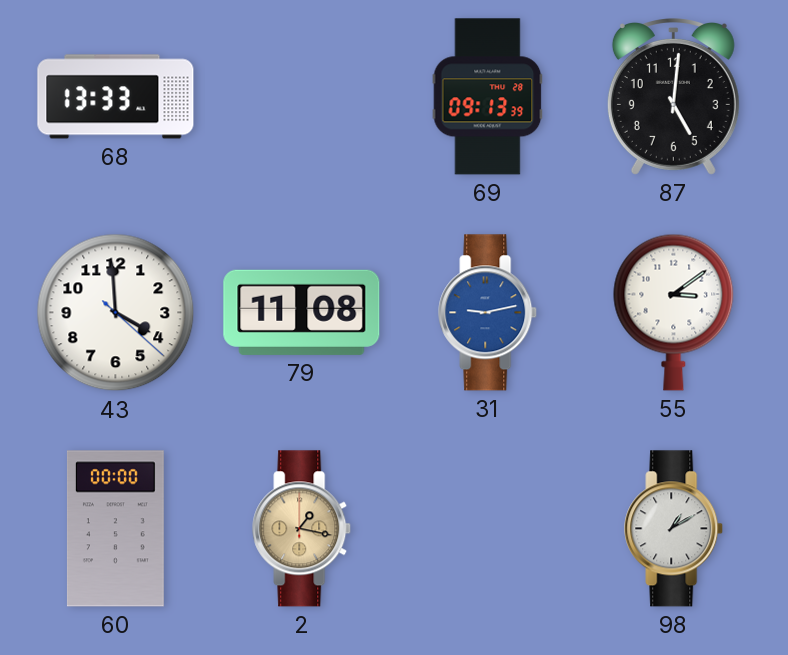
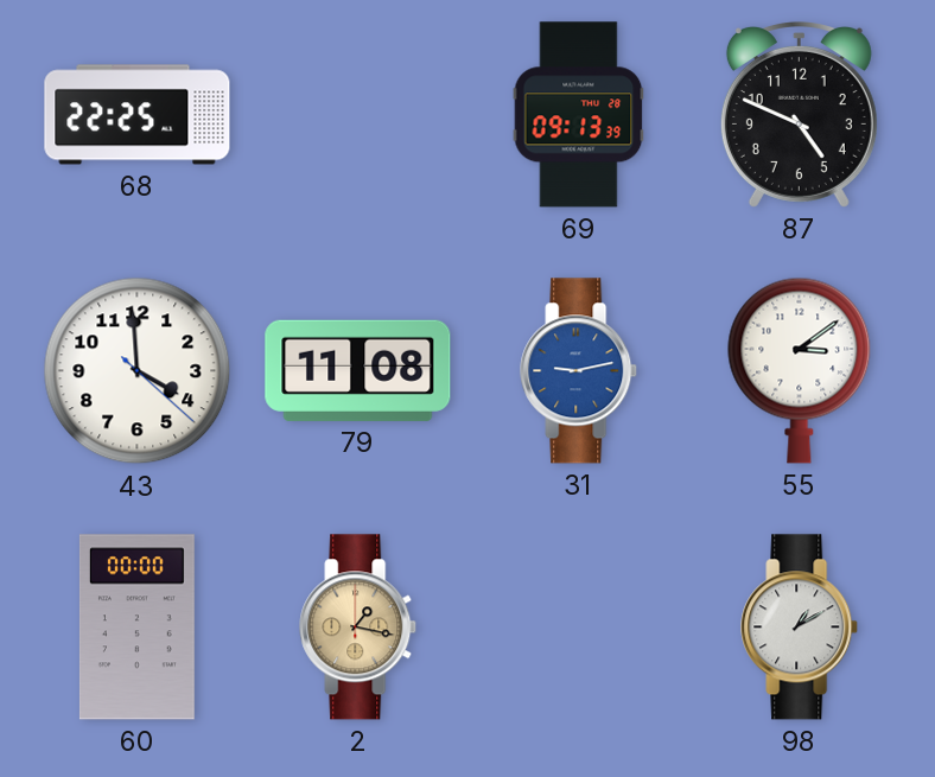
68: 13:33 -> 22:25 (138, 115)
87: 5:01 -> 4:49 (799, 115)
